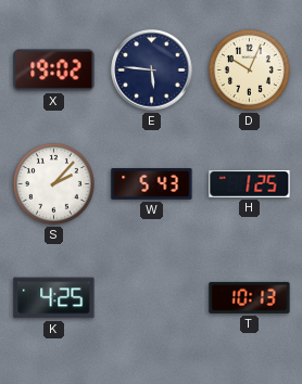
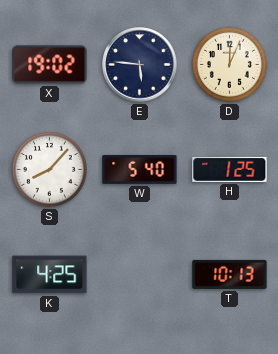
D: 10:04 -> 12:04 (229, 64)
S: 2:07 -> 8:07 (49, 169)
W: 5:43 -> 5:40 (140, 170)
